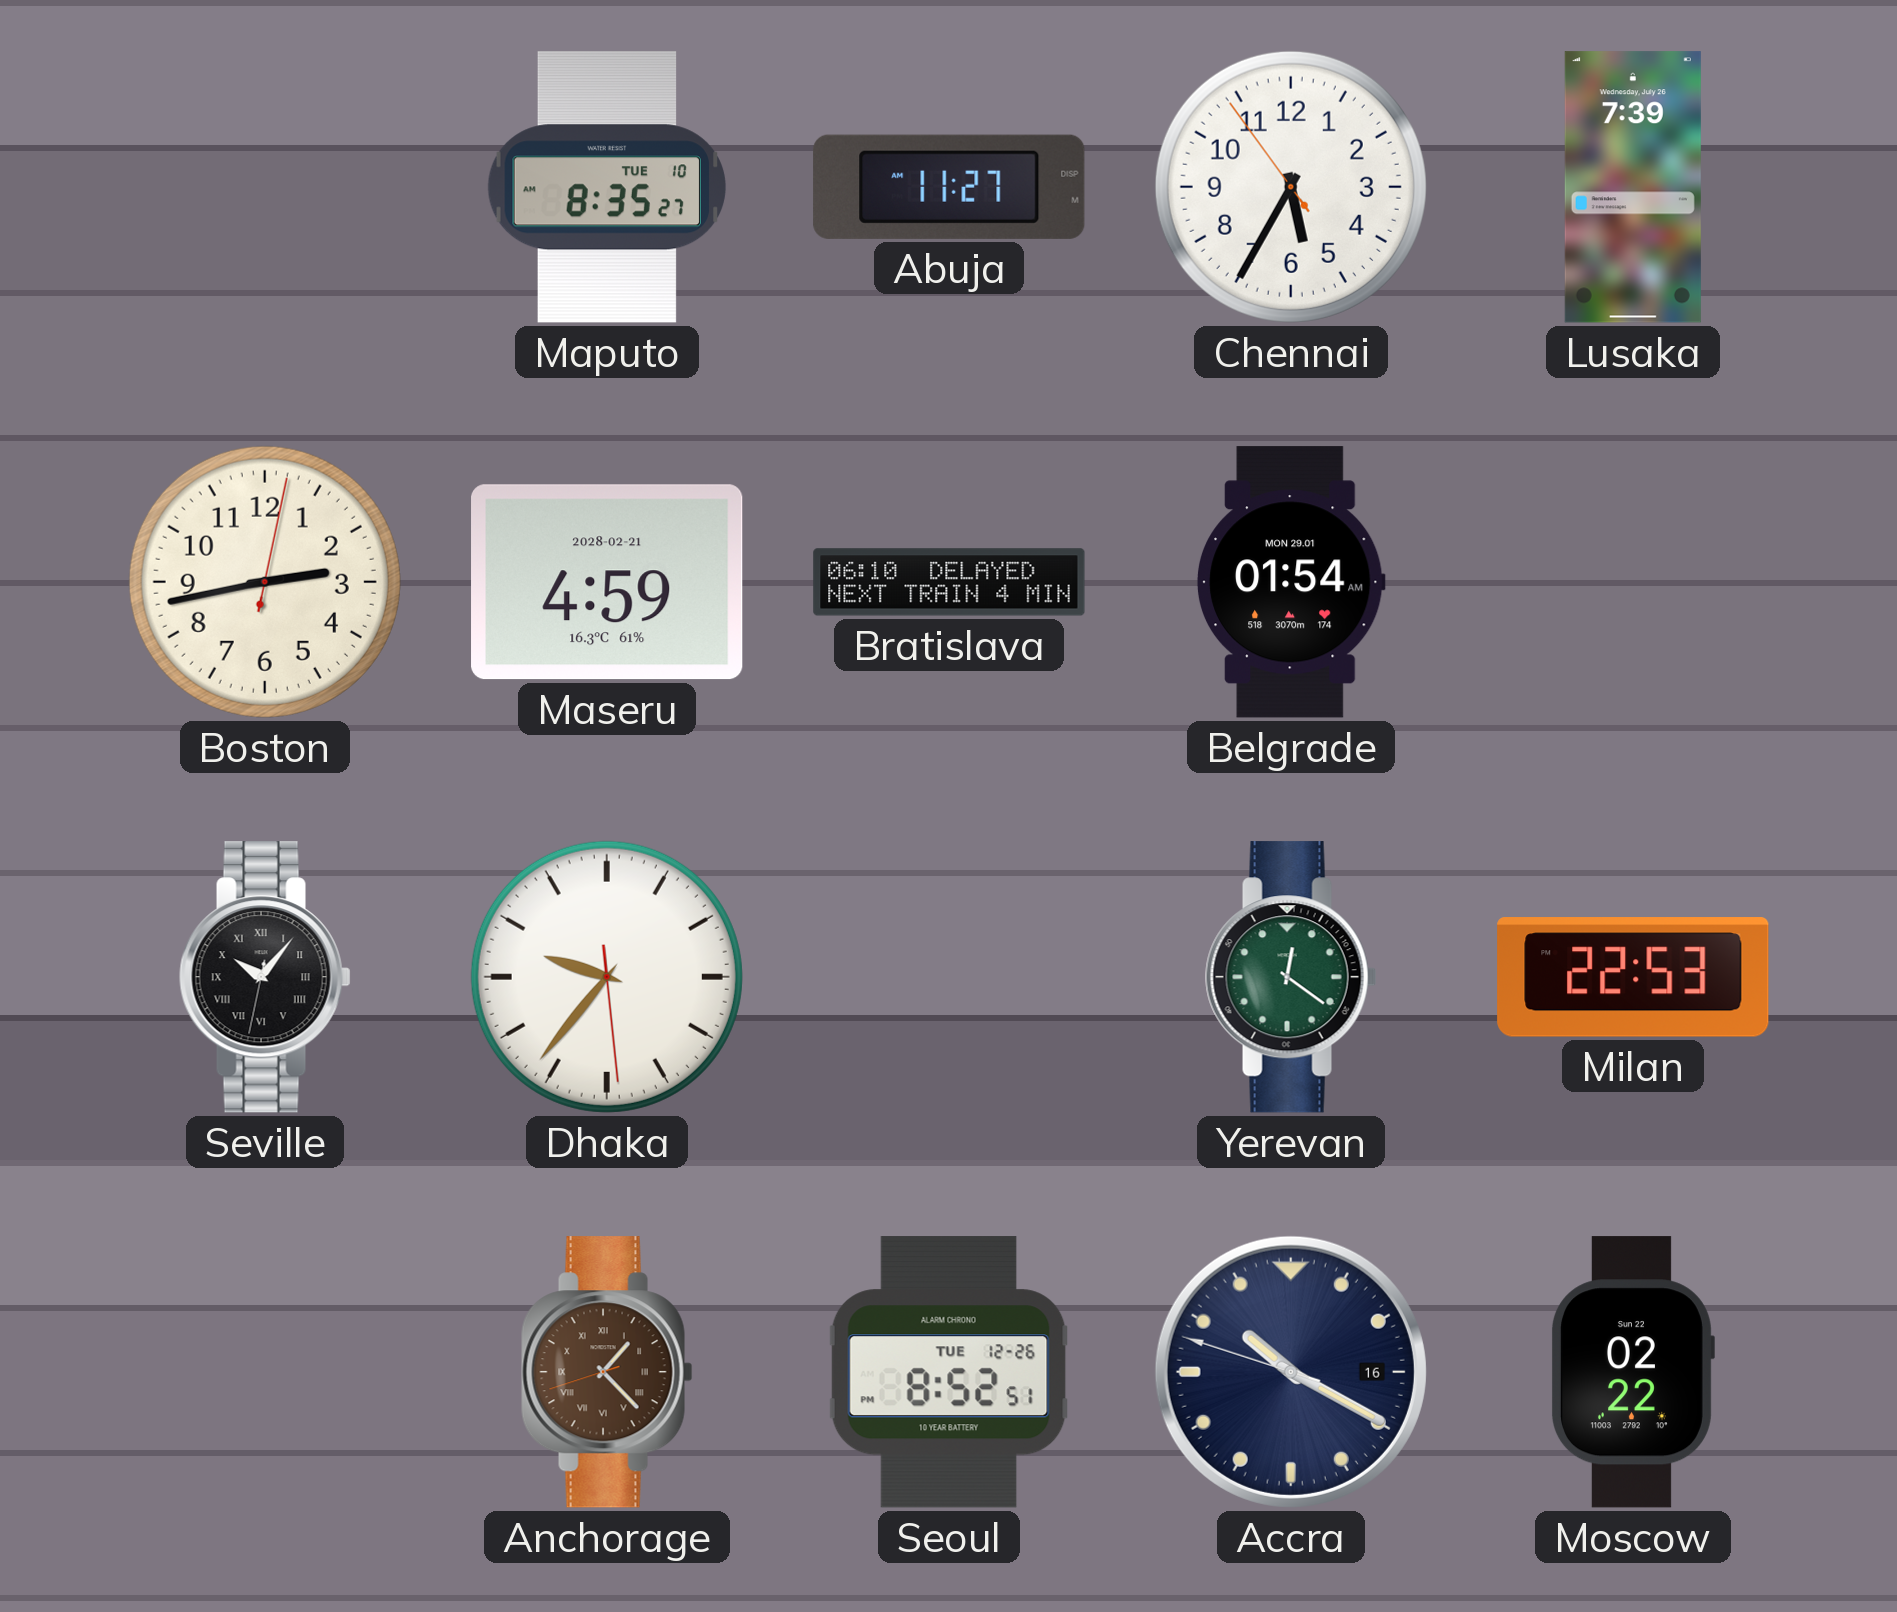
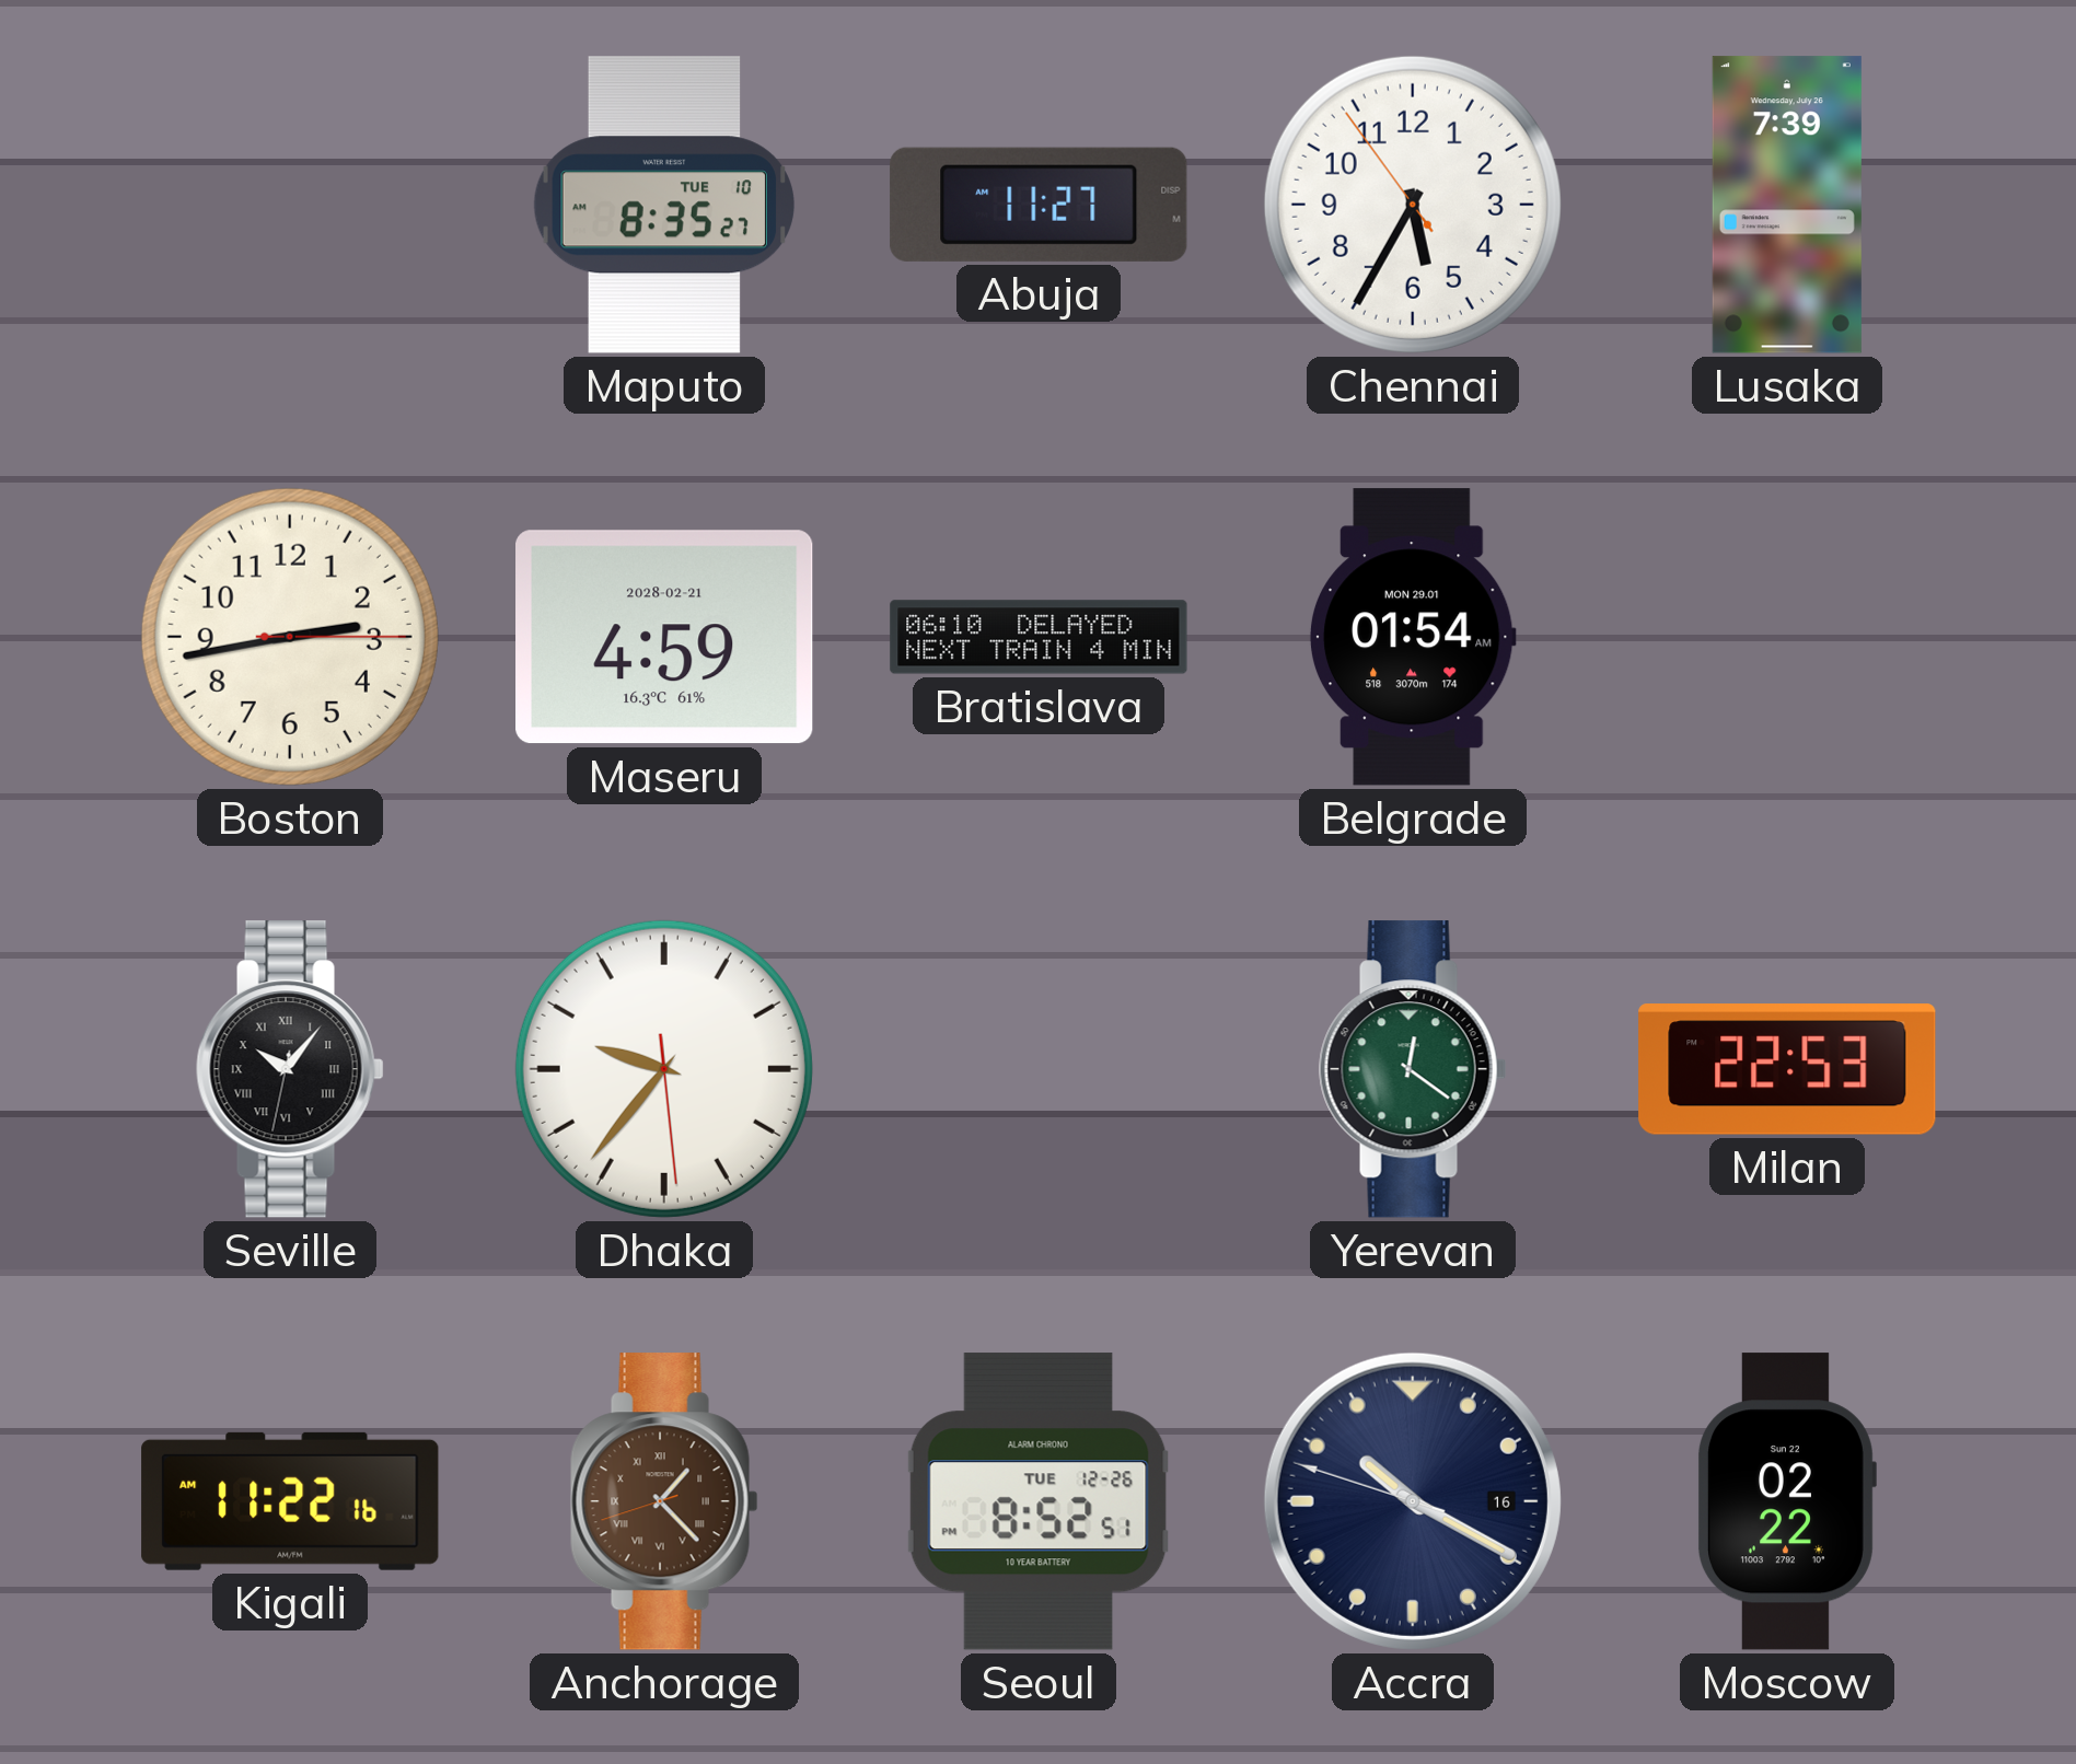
Boston: 2:43:02 -> 2:43:15 (290, 637)
Kigali: none -> 11:22 (290, 1501)
